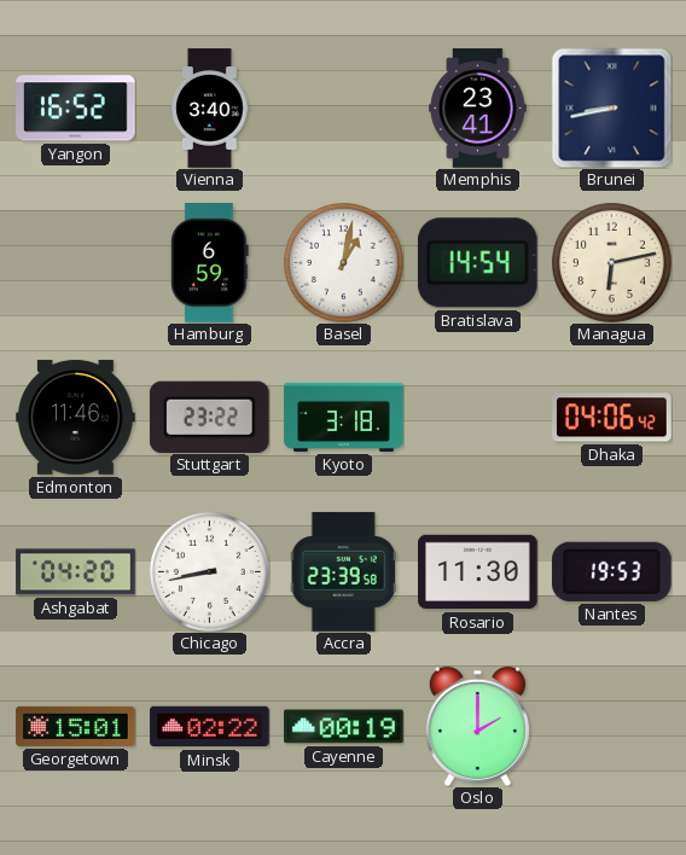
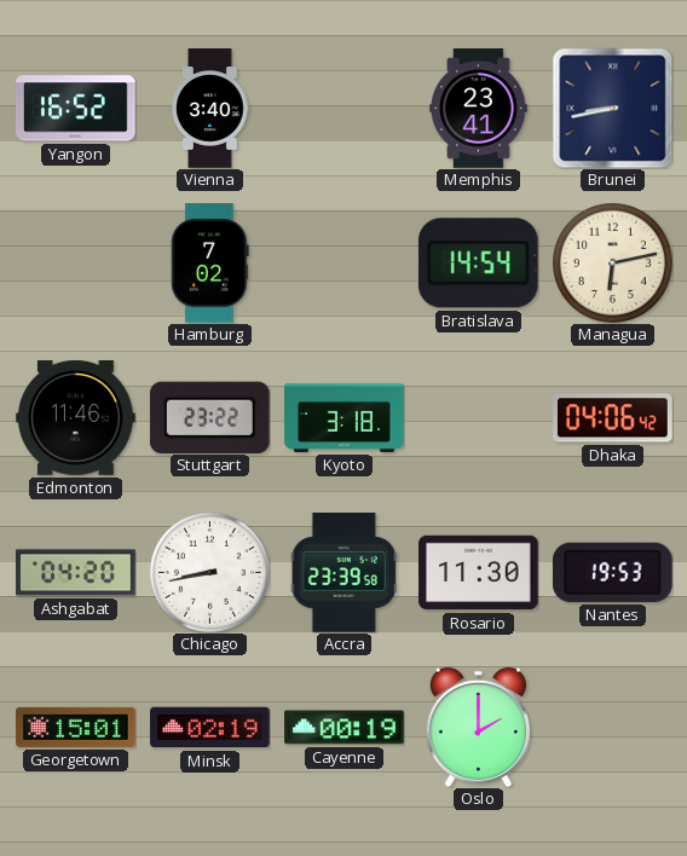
Hamburg: 6:59 -> 7:02 (210, 264)
Basel: 1:02 -> none (343, 262)
Minsk: 02:22 -> 02:19 (210, 728)
